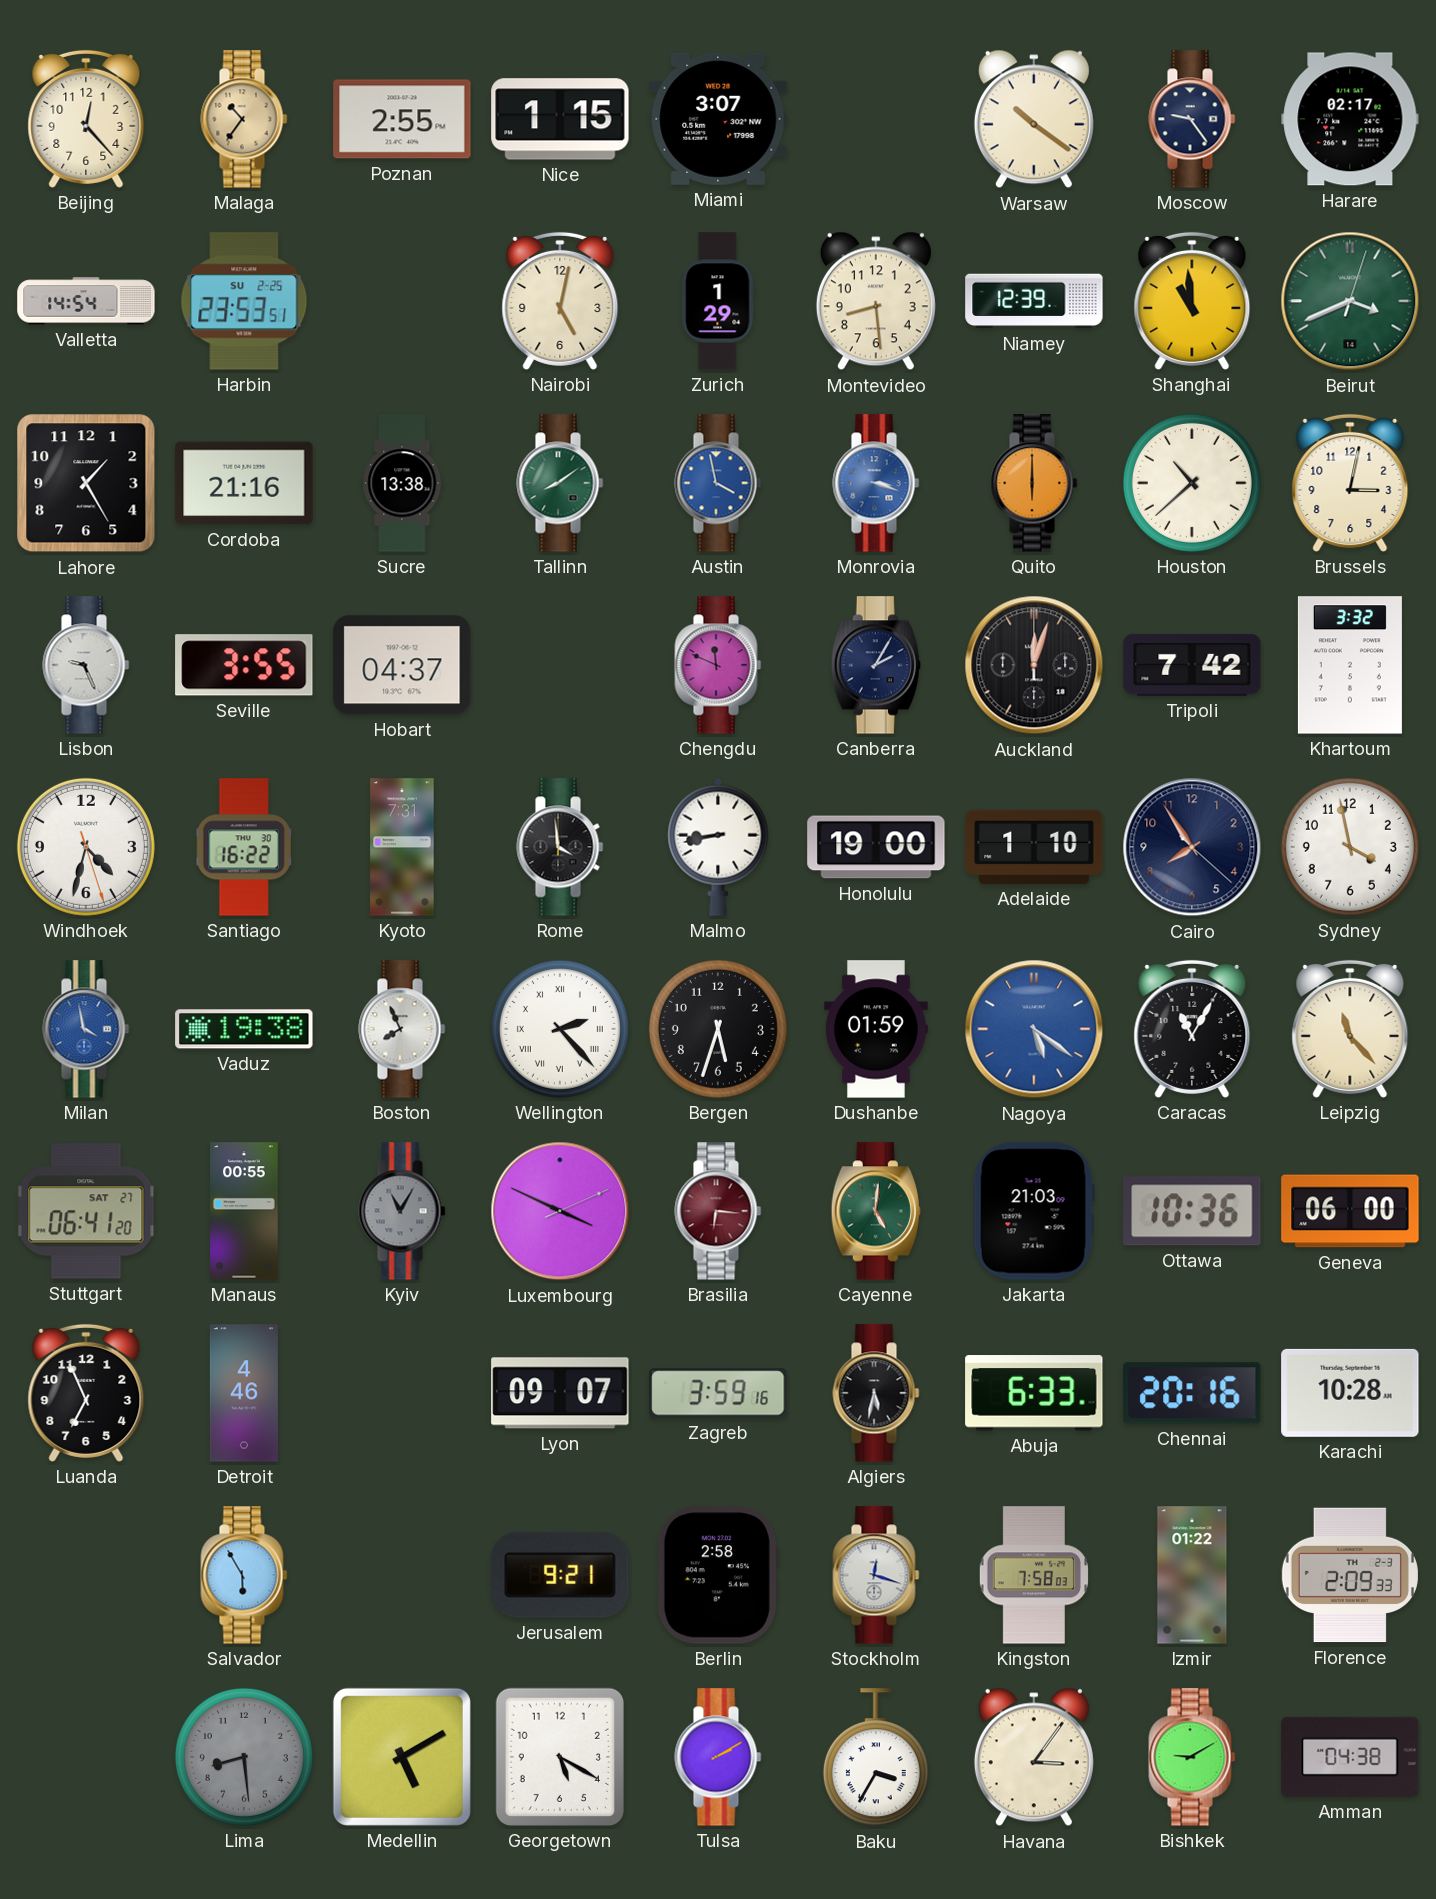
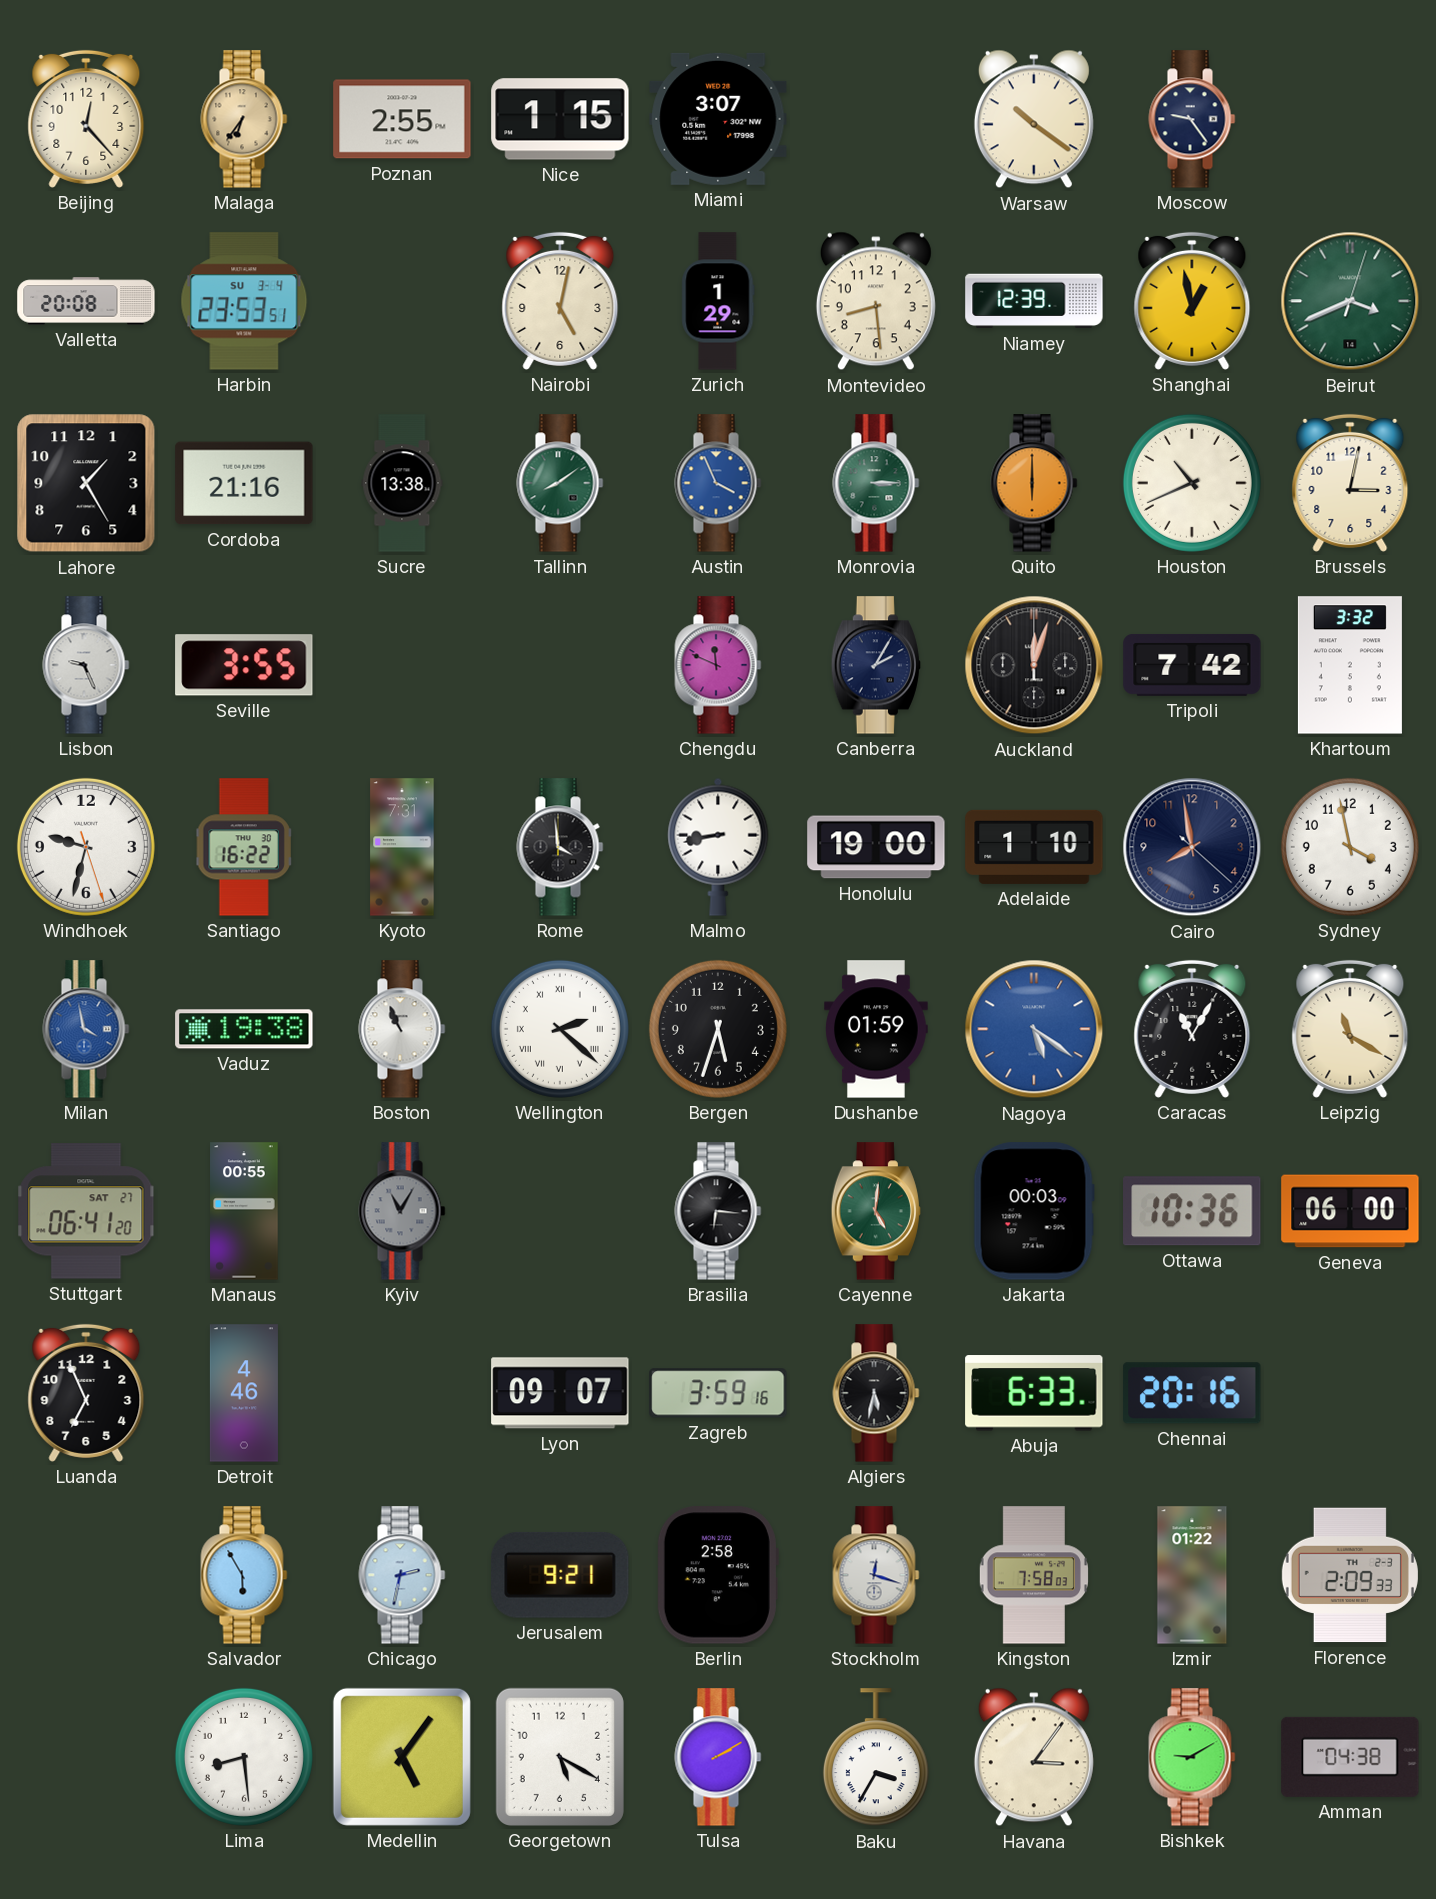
Malaga: 10:36 -> 6:36 (244, 119)
Harare: 02:17 -> none (1350, 119)
Valletta: 14:54 -> 20:08 (86, 301)
Harbin date: SU 2-25 -> SU 3-4 (244, 301)
Shanghai: 10:59 -> 12:58 (1192, 301)
Austin: 3:58 -> 3:56 (718, 483)
Monrovia: 3:18 -> 3:15 (876, 483)
Monrovia dial: blue -> green (876, 483)
Houston: 10:38 -> 10:41 (1192, 483)
Hobart: 04:37 -> none (402, 665)
Windhoek: 4:32 -> 9:32 (86, 847)
Cairo: 7:54 -> 7:58 (1192, 847)
Boston: 7:56 -> 10:56 (402, 1029)
Wellington: 2:23 -> 2:22 (560, 1029)
Leipzig: 11:23 -> 11:20 (1350, 1029)
Luxembourg: 3:49 -> none (560, 1211)
Brasilia dial: burgundy -> black (718, 1211)
Jakarta: 21:03 -> 00:03 (1034, 1211)
Karachi: 10:28 -> none (1350, 1393)
Chicago: none -> 2:32 (402, 1575)
Lima dial: grey -> white (244, 1757)
Medellin: 5:10 -> 5:06 (402, 1757)
